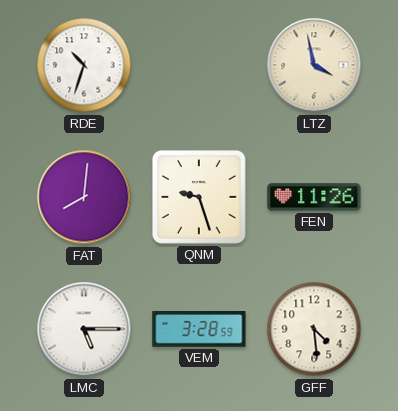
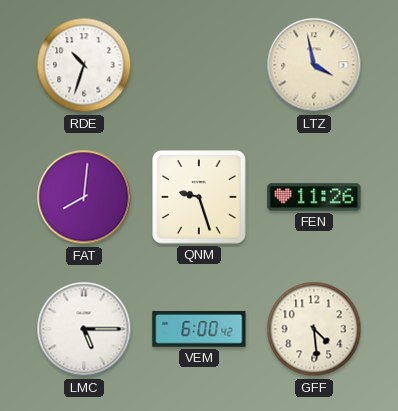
VEM: 3:28 -> 6:00 (199, 329)
